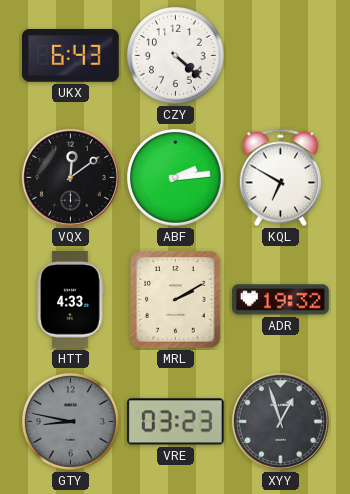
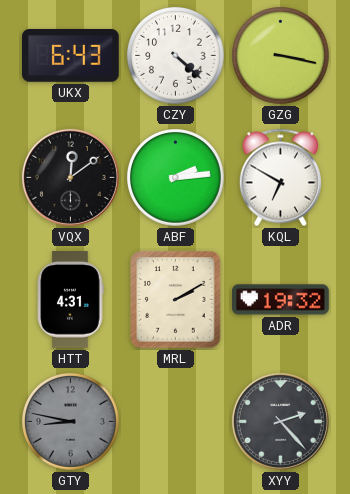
GZG: none -> 3:17 (281, 56)
HTT: 4:33 -> 4:31 (70, 300)
VRE: 03:23 -> none (176, 422)
XYY: 12:57 -> 2:23 (280, 421)
